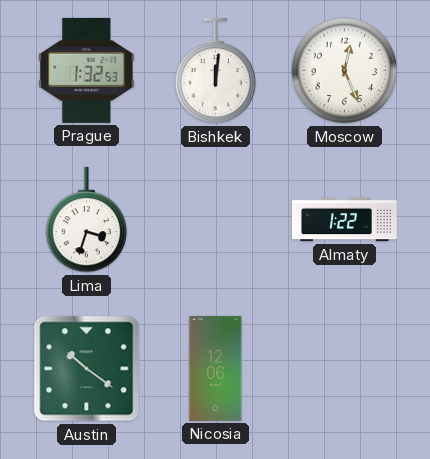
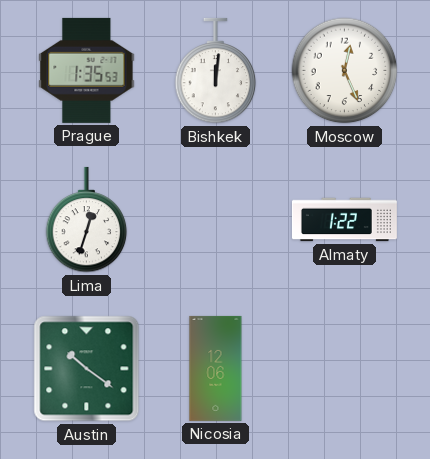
Prague: 1:32 -> 1:35 (87, 70)
Lima: 3:33 -> 12:33 (87, 220)
